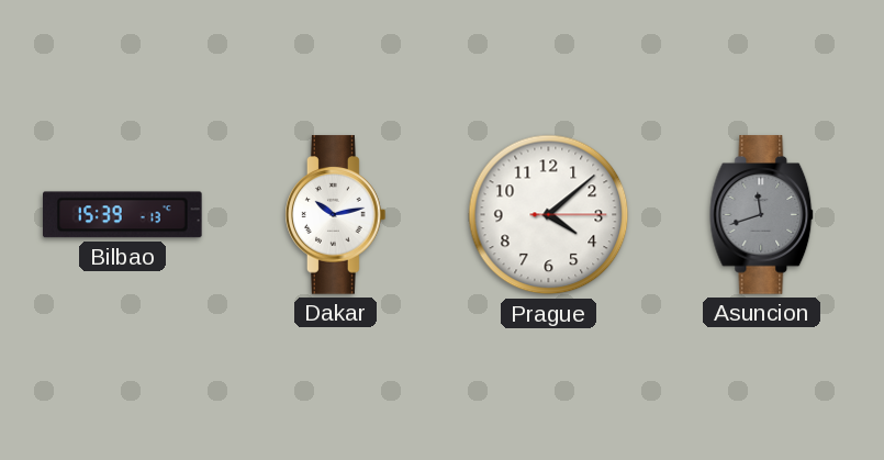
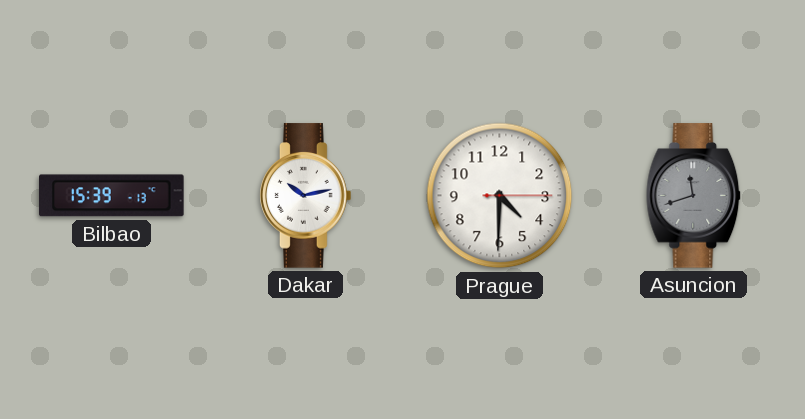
Prague: 4:08 -> 4:30 (500, 196)
